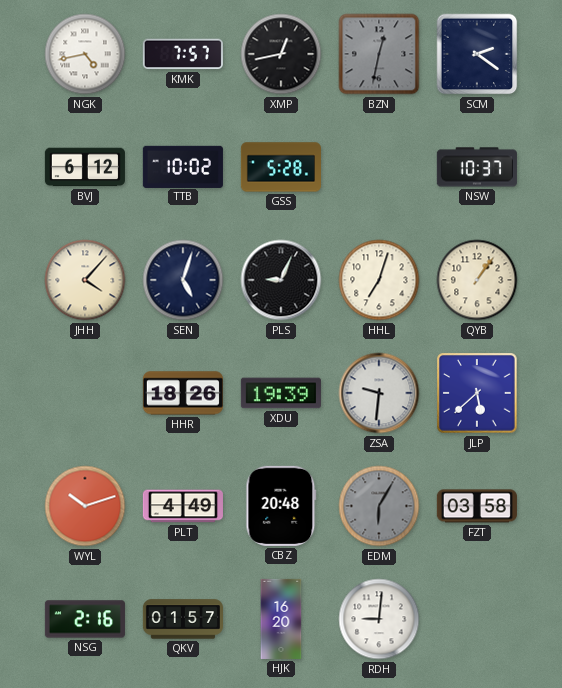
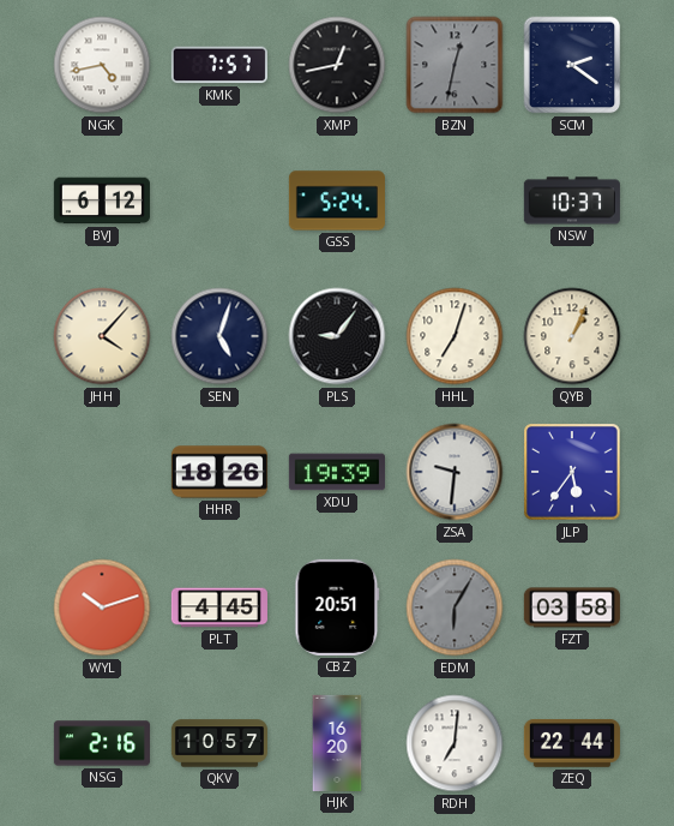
TTB: 10:02 -> none (183, 166)
GSS: 5:28 -> 5:24 (337, 200)
PLS: 9:04 -> 9:06 (337, 336)
QYB: 1:06 -> 1:04 (572, 336)
JLP: 5:38 -> 5:36 (572, 472)
PLT: 4:49 -> 4:45 (219, 607)
CBZ: 20:48 -> 20:51 (337, 607)
QKV: 01:57 -> 10:57 (219, 743)
RDH: 9:01 -> 7:01 (455, 743)
ZEQ: none -> 22:44 (572, 743)
